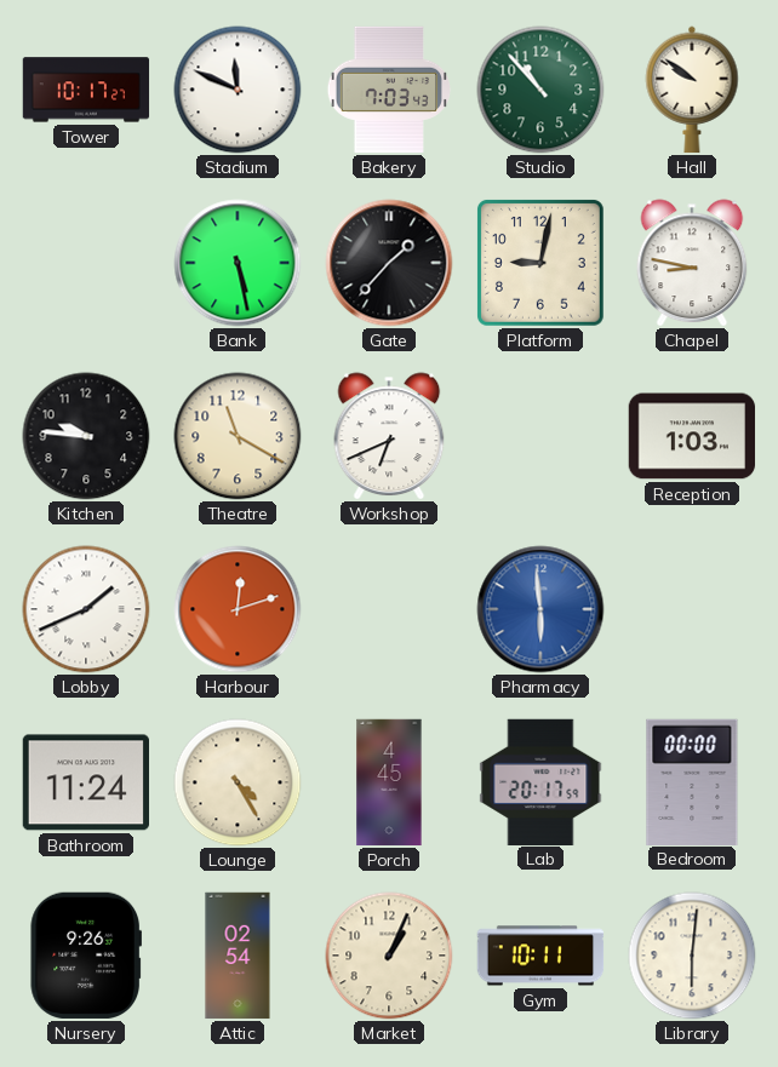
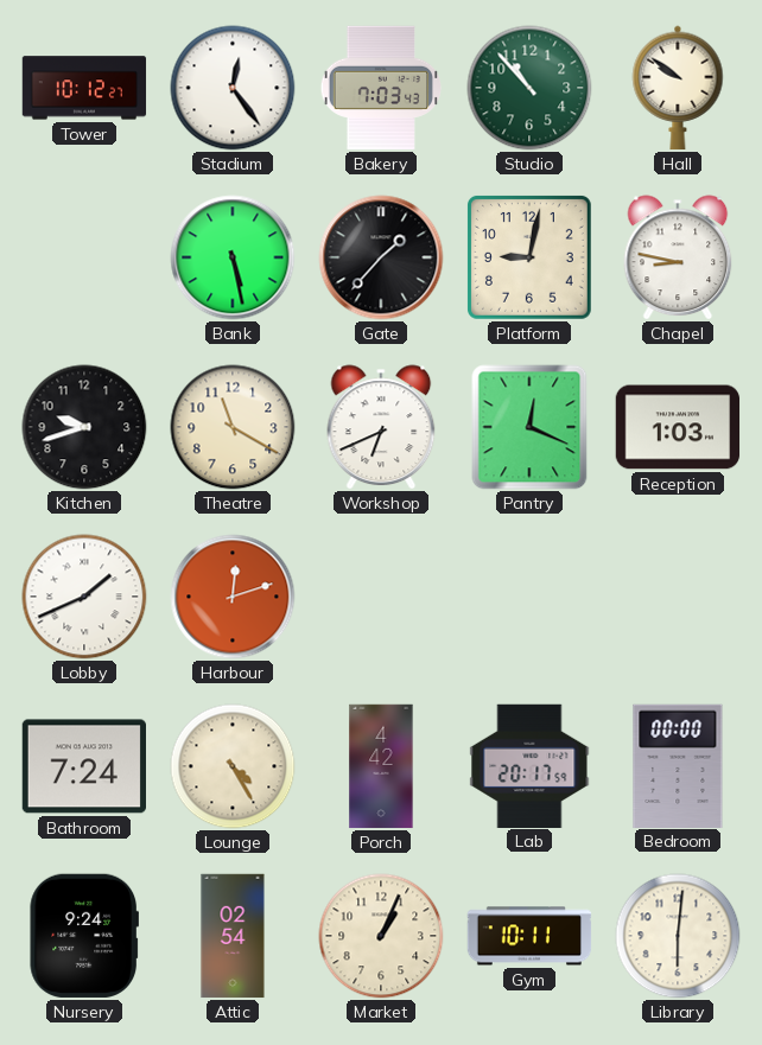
Tower: 10:17 -> 10:12 (84, 88)
Stadium: 11:49 -> 12:24 (233, 88)
Kitchen: 9:46 -> 9:42 (84, 427)
Pantry: none -> 12:19 (529, 427)
Pharmacy: 5:59 -> none (540, 609)
Bathroom: 11:24 -> 7:24 (83, 766)
Porch: 4:45 -> 4:42 (381, 766)
Nursery: 9:26 -> 9:24 (84, 936)
